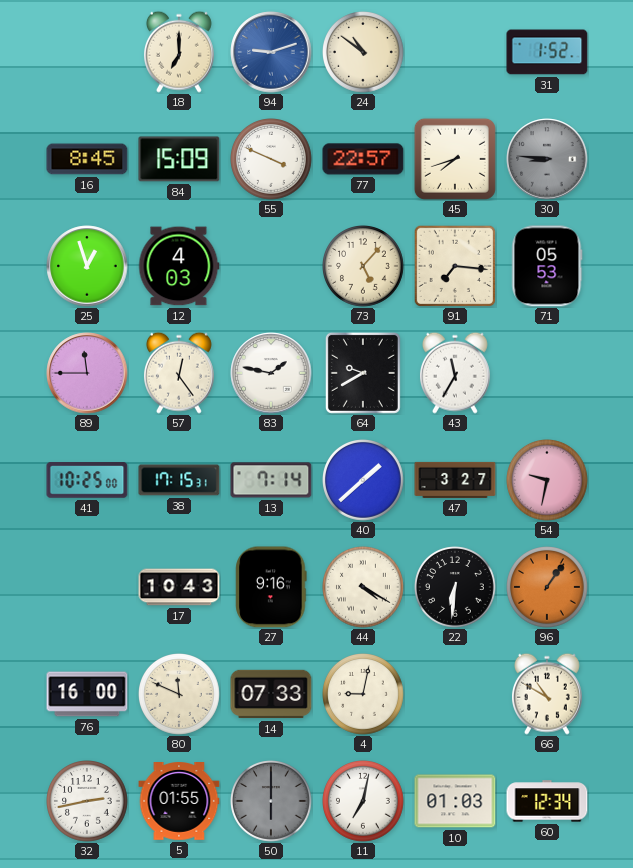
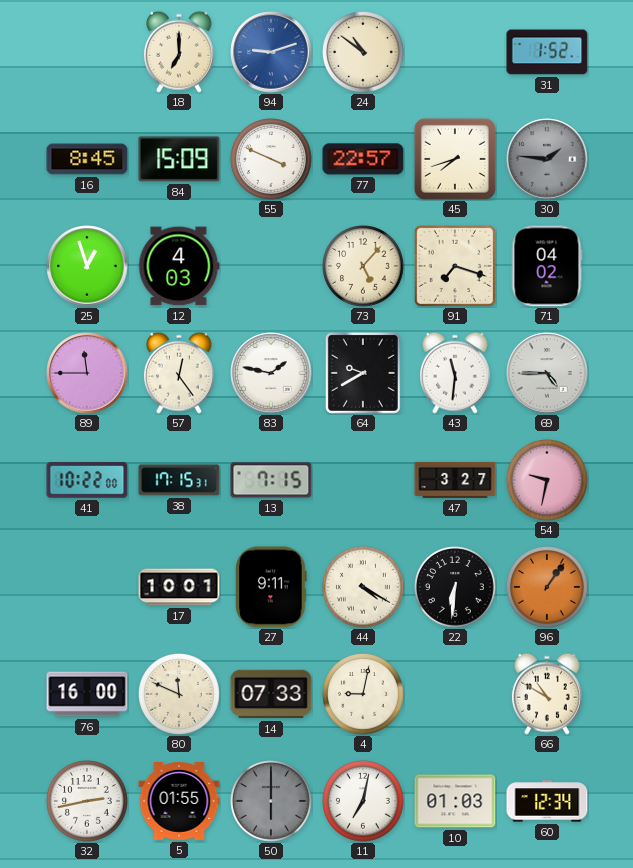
30: 8:46 -> 1:46 (547, 159)
91: 7:16 -> 7:18 (454, 265)
71: 05:53 -> 04:02 (547, 266)
43: 11:35 -> 11:31 (455, 373)
69: none -> 4:45 (547, 373)
41: 10:25 -> 10:22 (87, 480)
13: 7:14 -> 7:15 (271, 480)
40: 1:38 -> none (364, 481)
17: 10:43 -> 10:01 (179, 587)
27: 9:16 -> 9:11 (271, 587)
